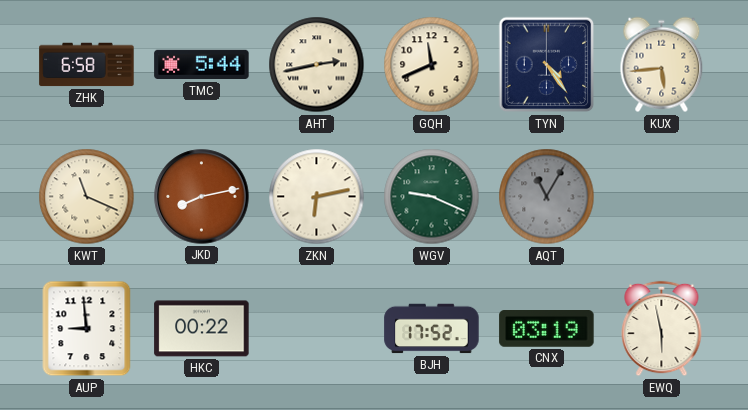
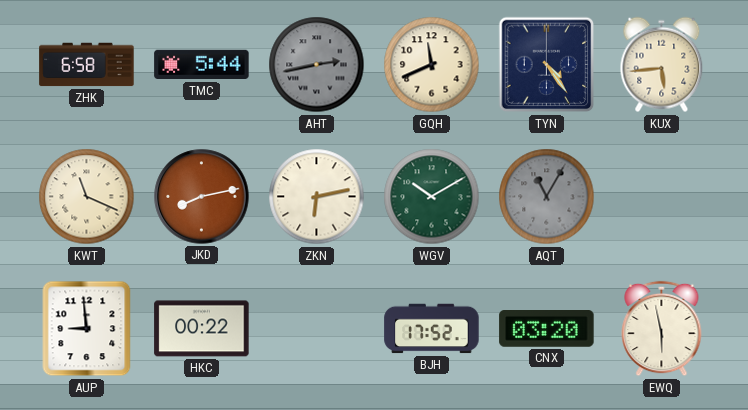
AHT dial: cream -> grey (317, 65)
WGV: 9:19 -> 10:10 (432, 197)
CNX: 03:19 -> 03:20 (547, 329)
